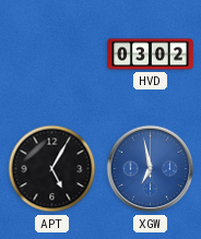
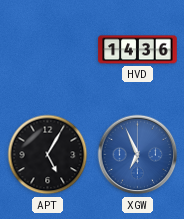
HVD: 03:02 -> 14:36 (138, 50)
XGW: 6:58 -> 6:56 (138, 155)
